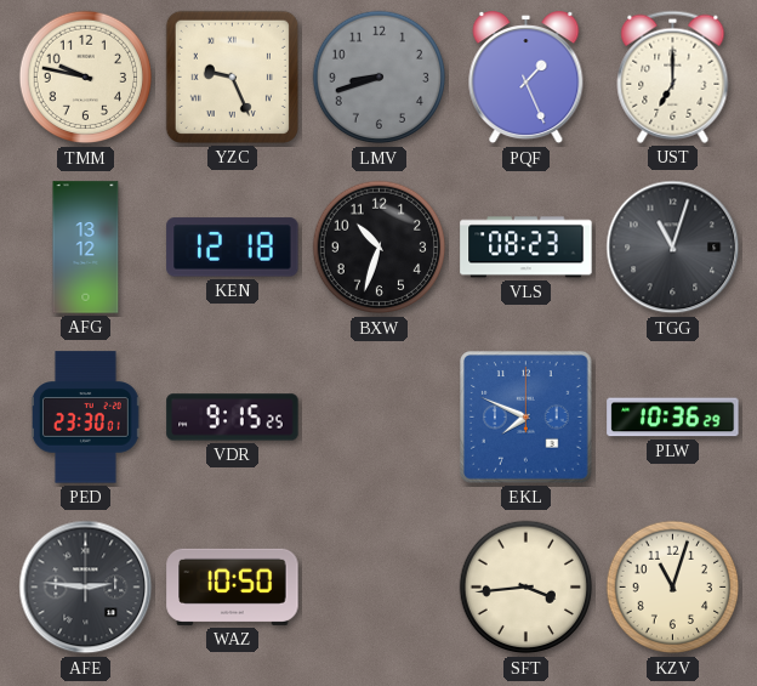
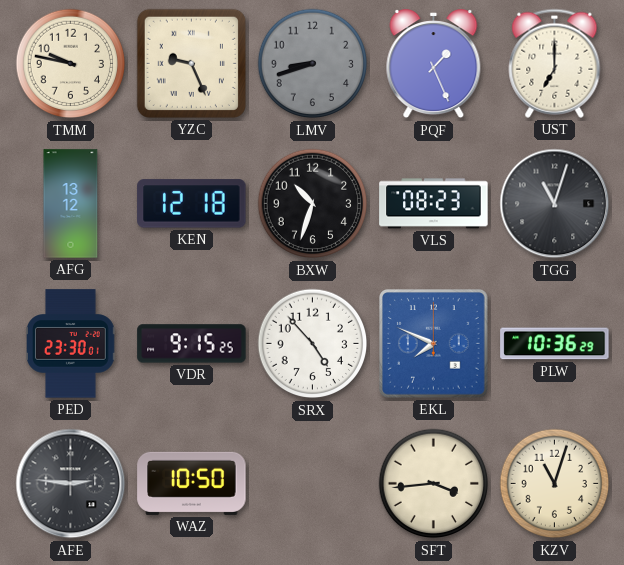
SRX: none -> 4:53 (313, 344)
